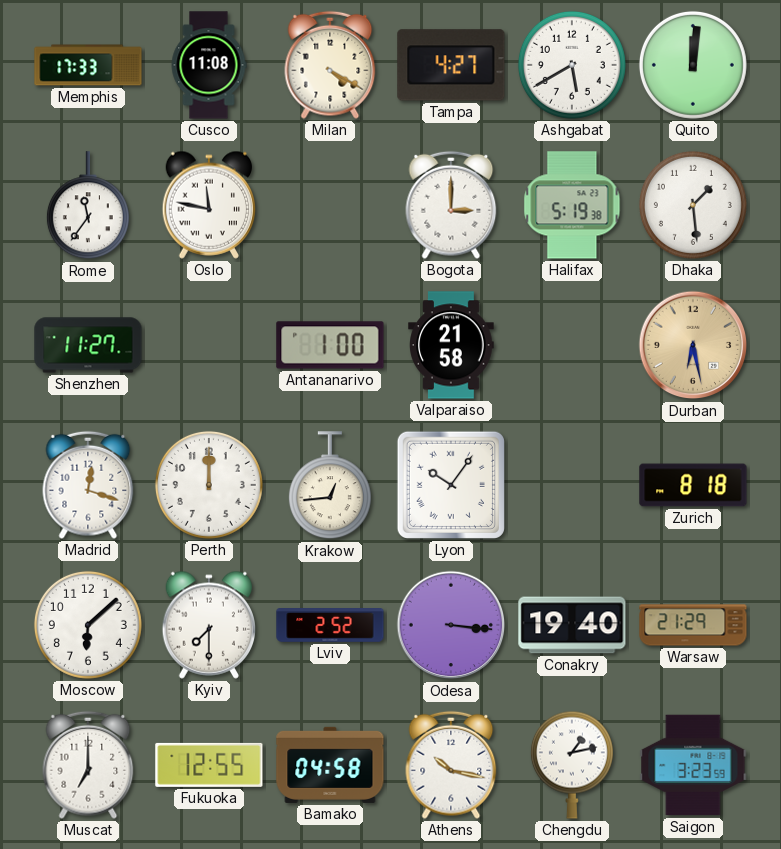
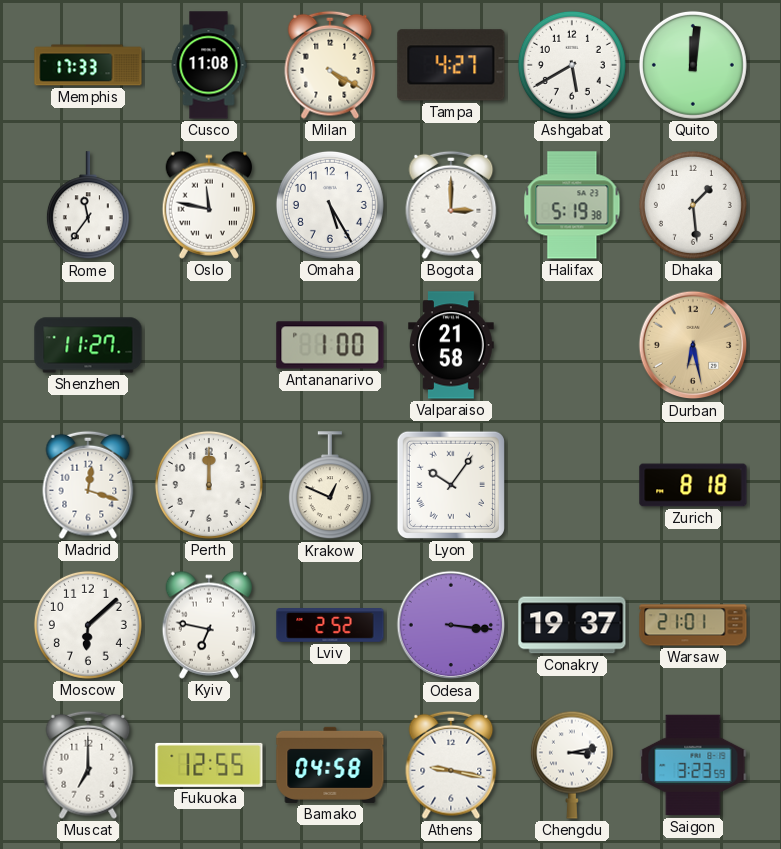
Omaha: none -> 5:25 (330, 205)
Krakow: 12:44 -> 12:49 (330, 486)
Kyiv: 7:30 -> 6:47 (208, 625)
Conakry: 19:40 -> 19:37 (572, 625)
Warsaw: 21:29 -> 21:01 (693, 625)
Athens: 10:17 -> 9:17 (451, 765)
Chengdu: 1:13 -> 3:13 (572, 765)
